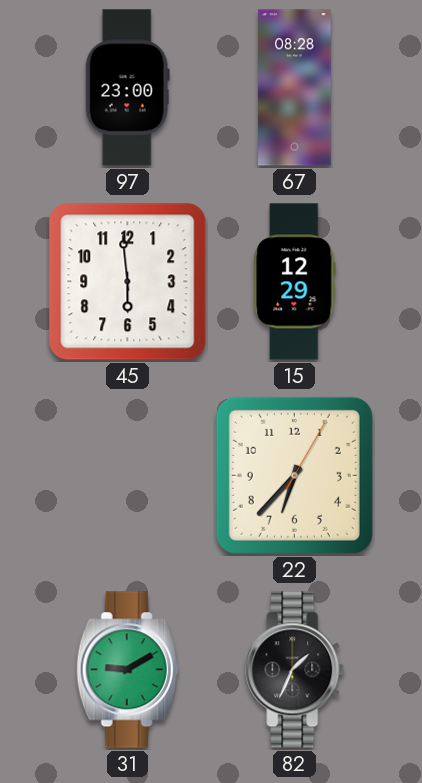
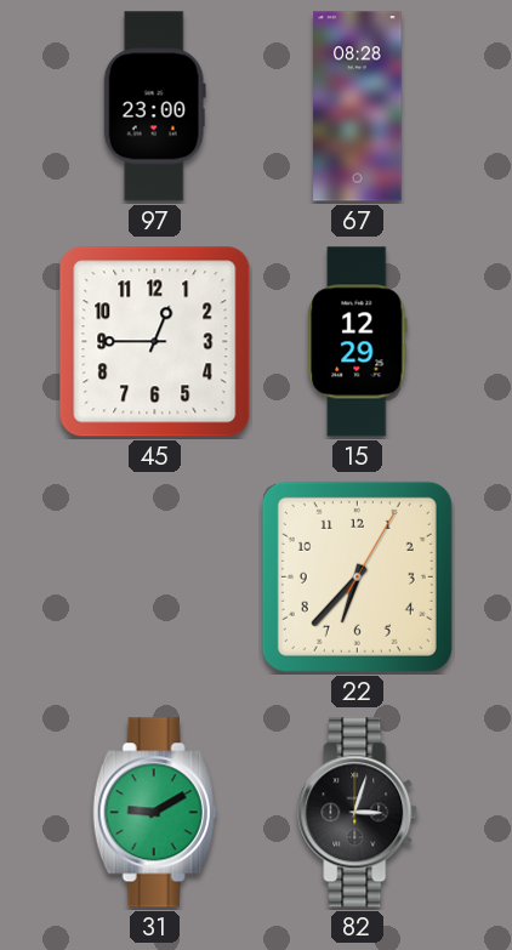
45: 5:59 -> 12:45 (155, 342)
82: 1:34 -> 3:03 (358, 813)
